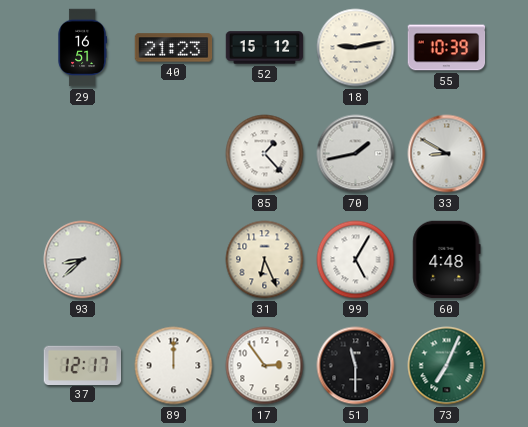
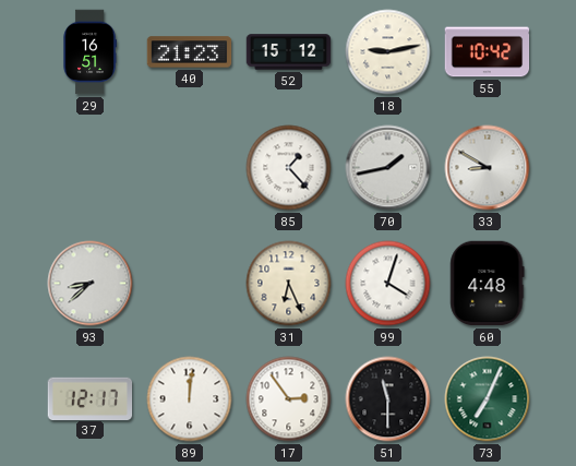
55: 10:39 -> 10:42 (488, 52)
99: 5:05 -> 4:03 (388, 284)
89: 12:00 -> 12:01 (190, 399)
